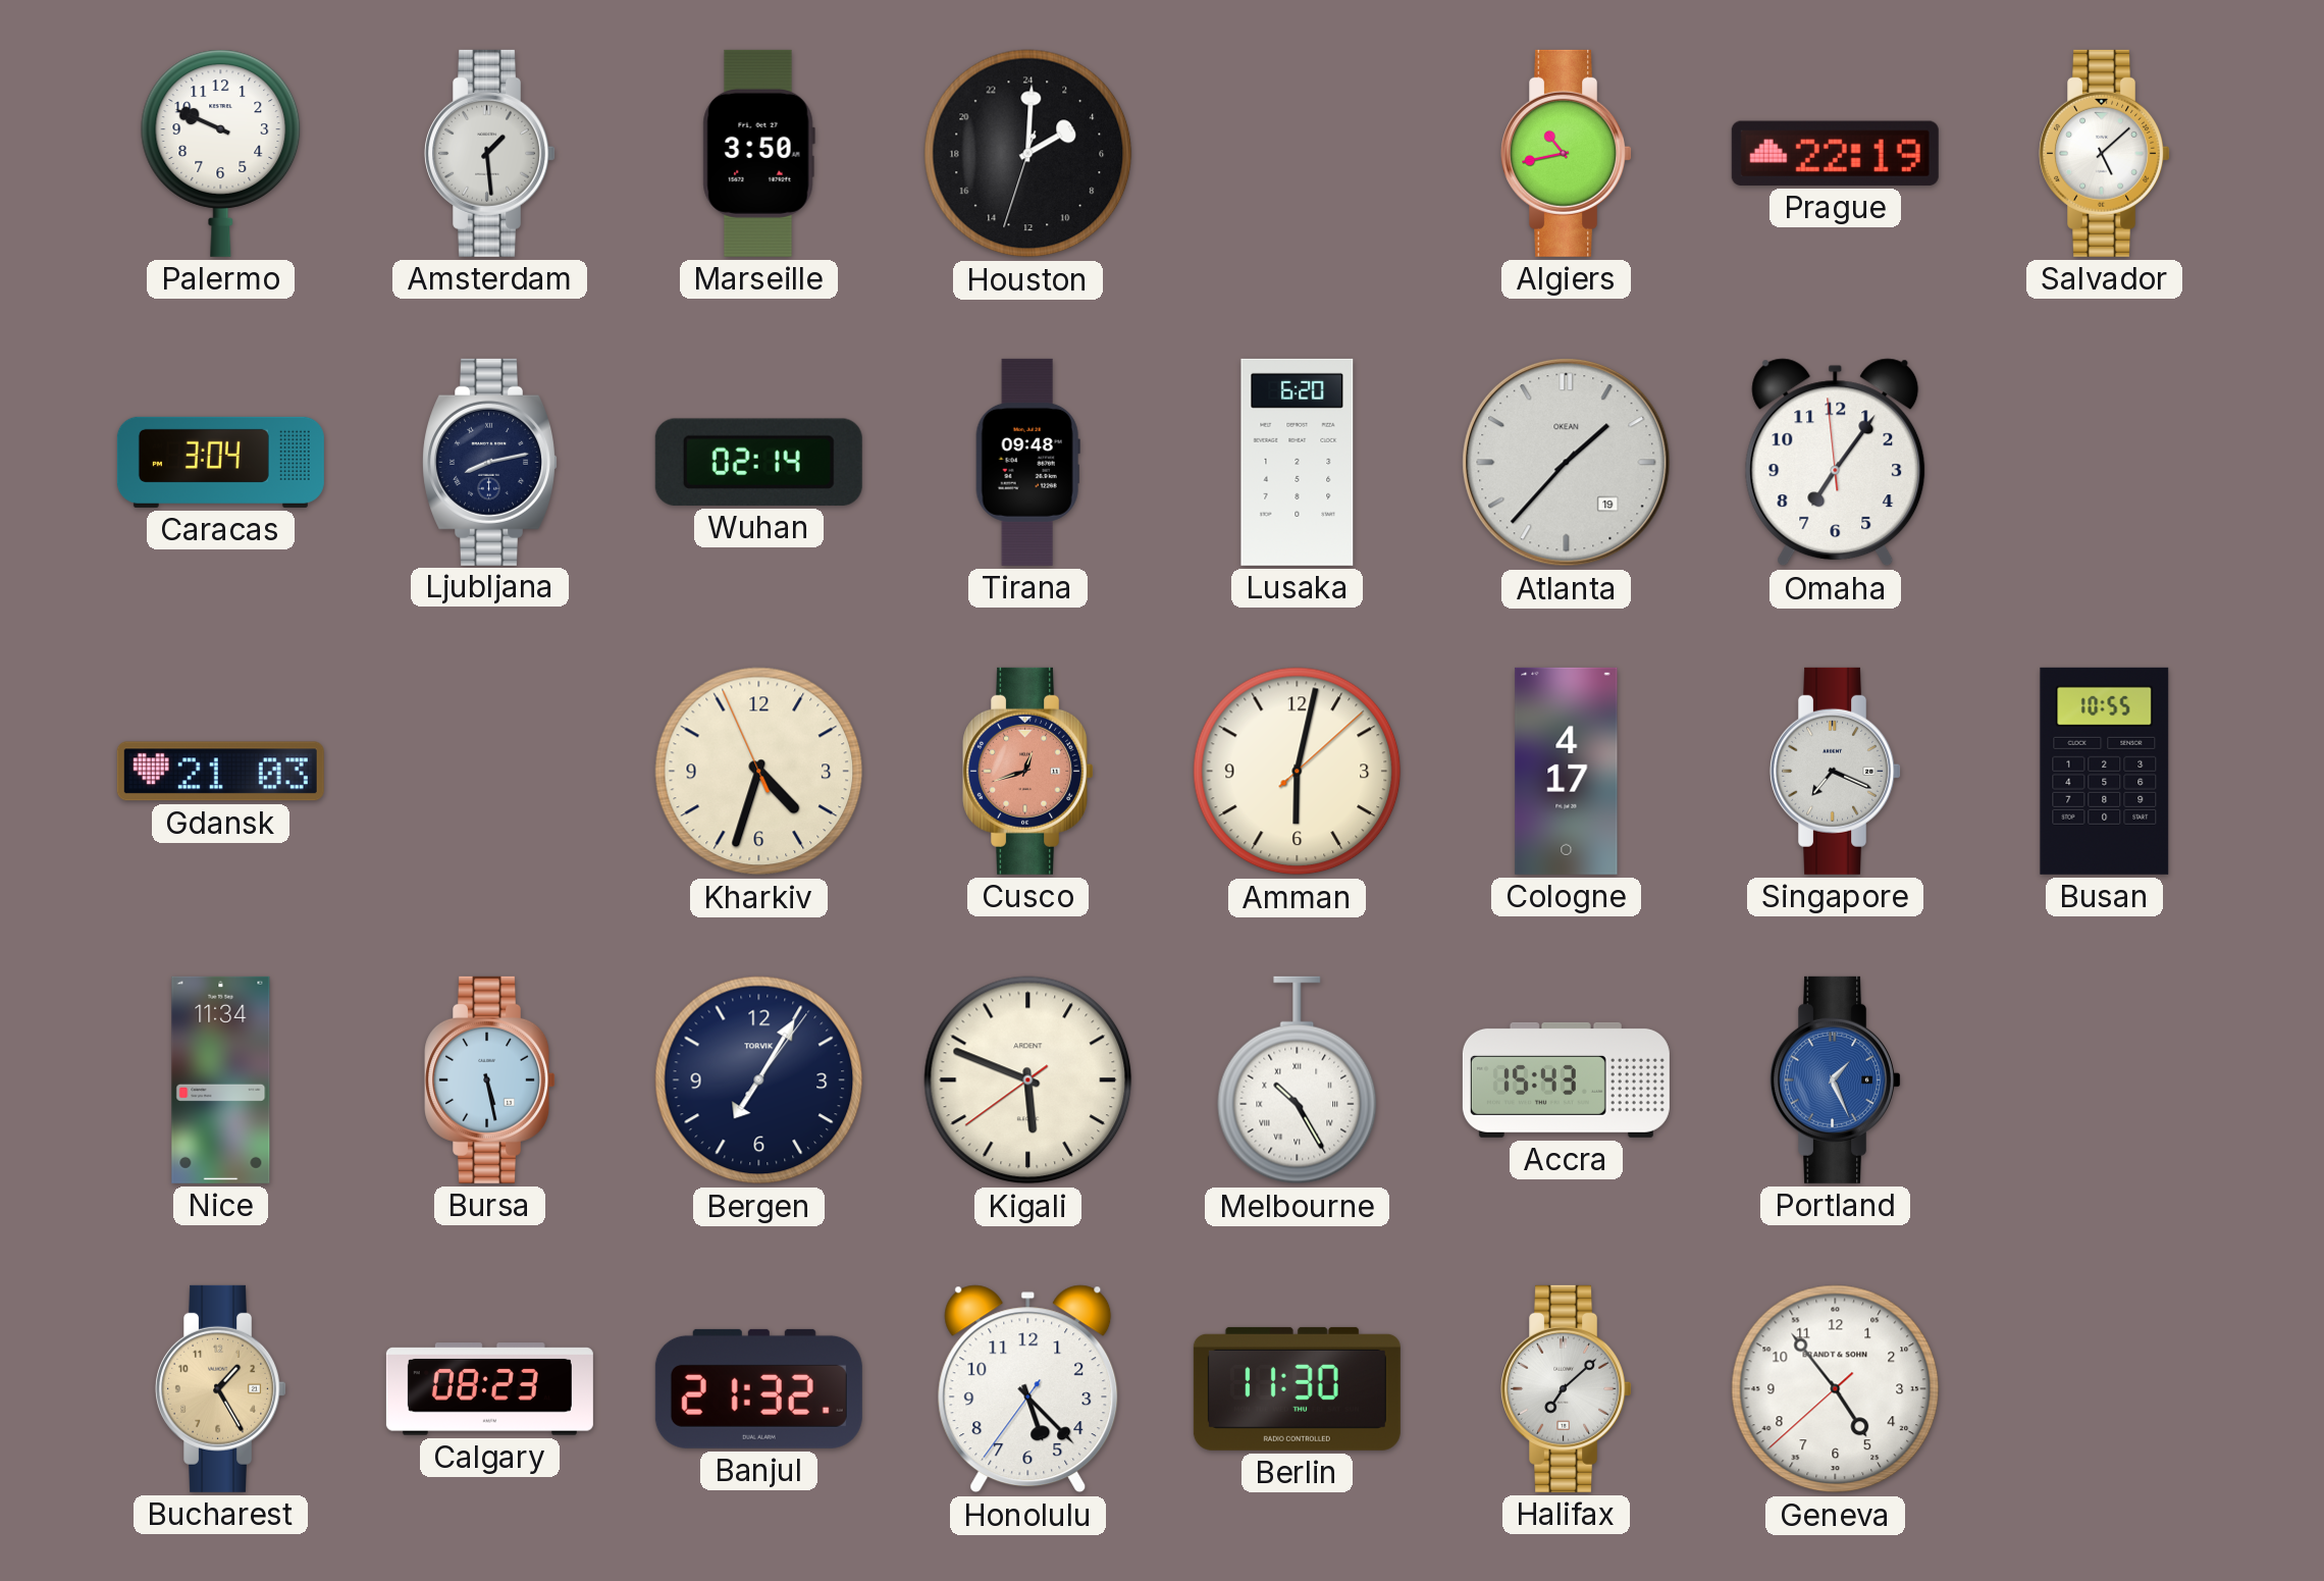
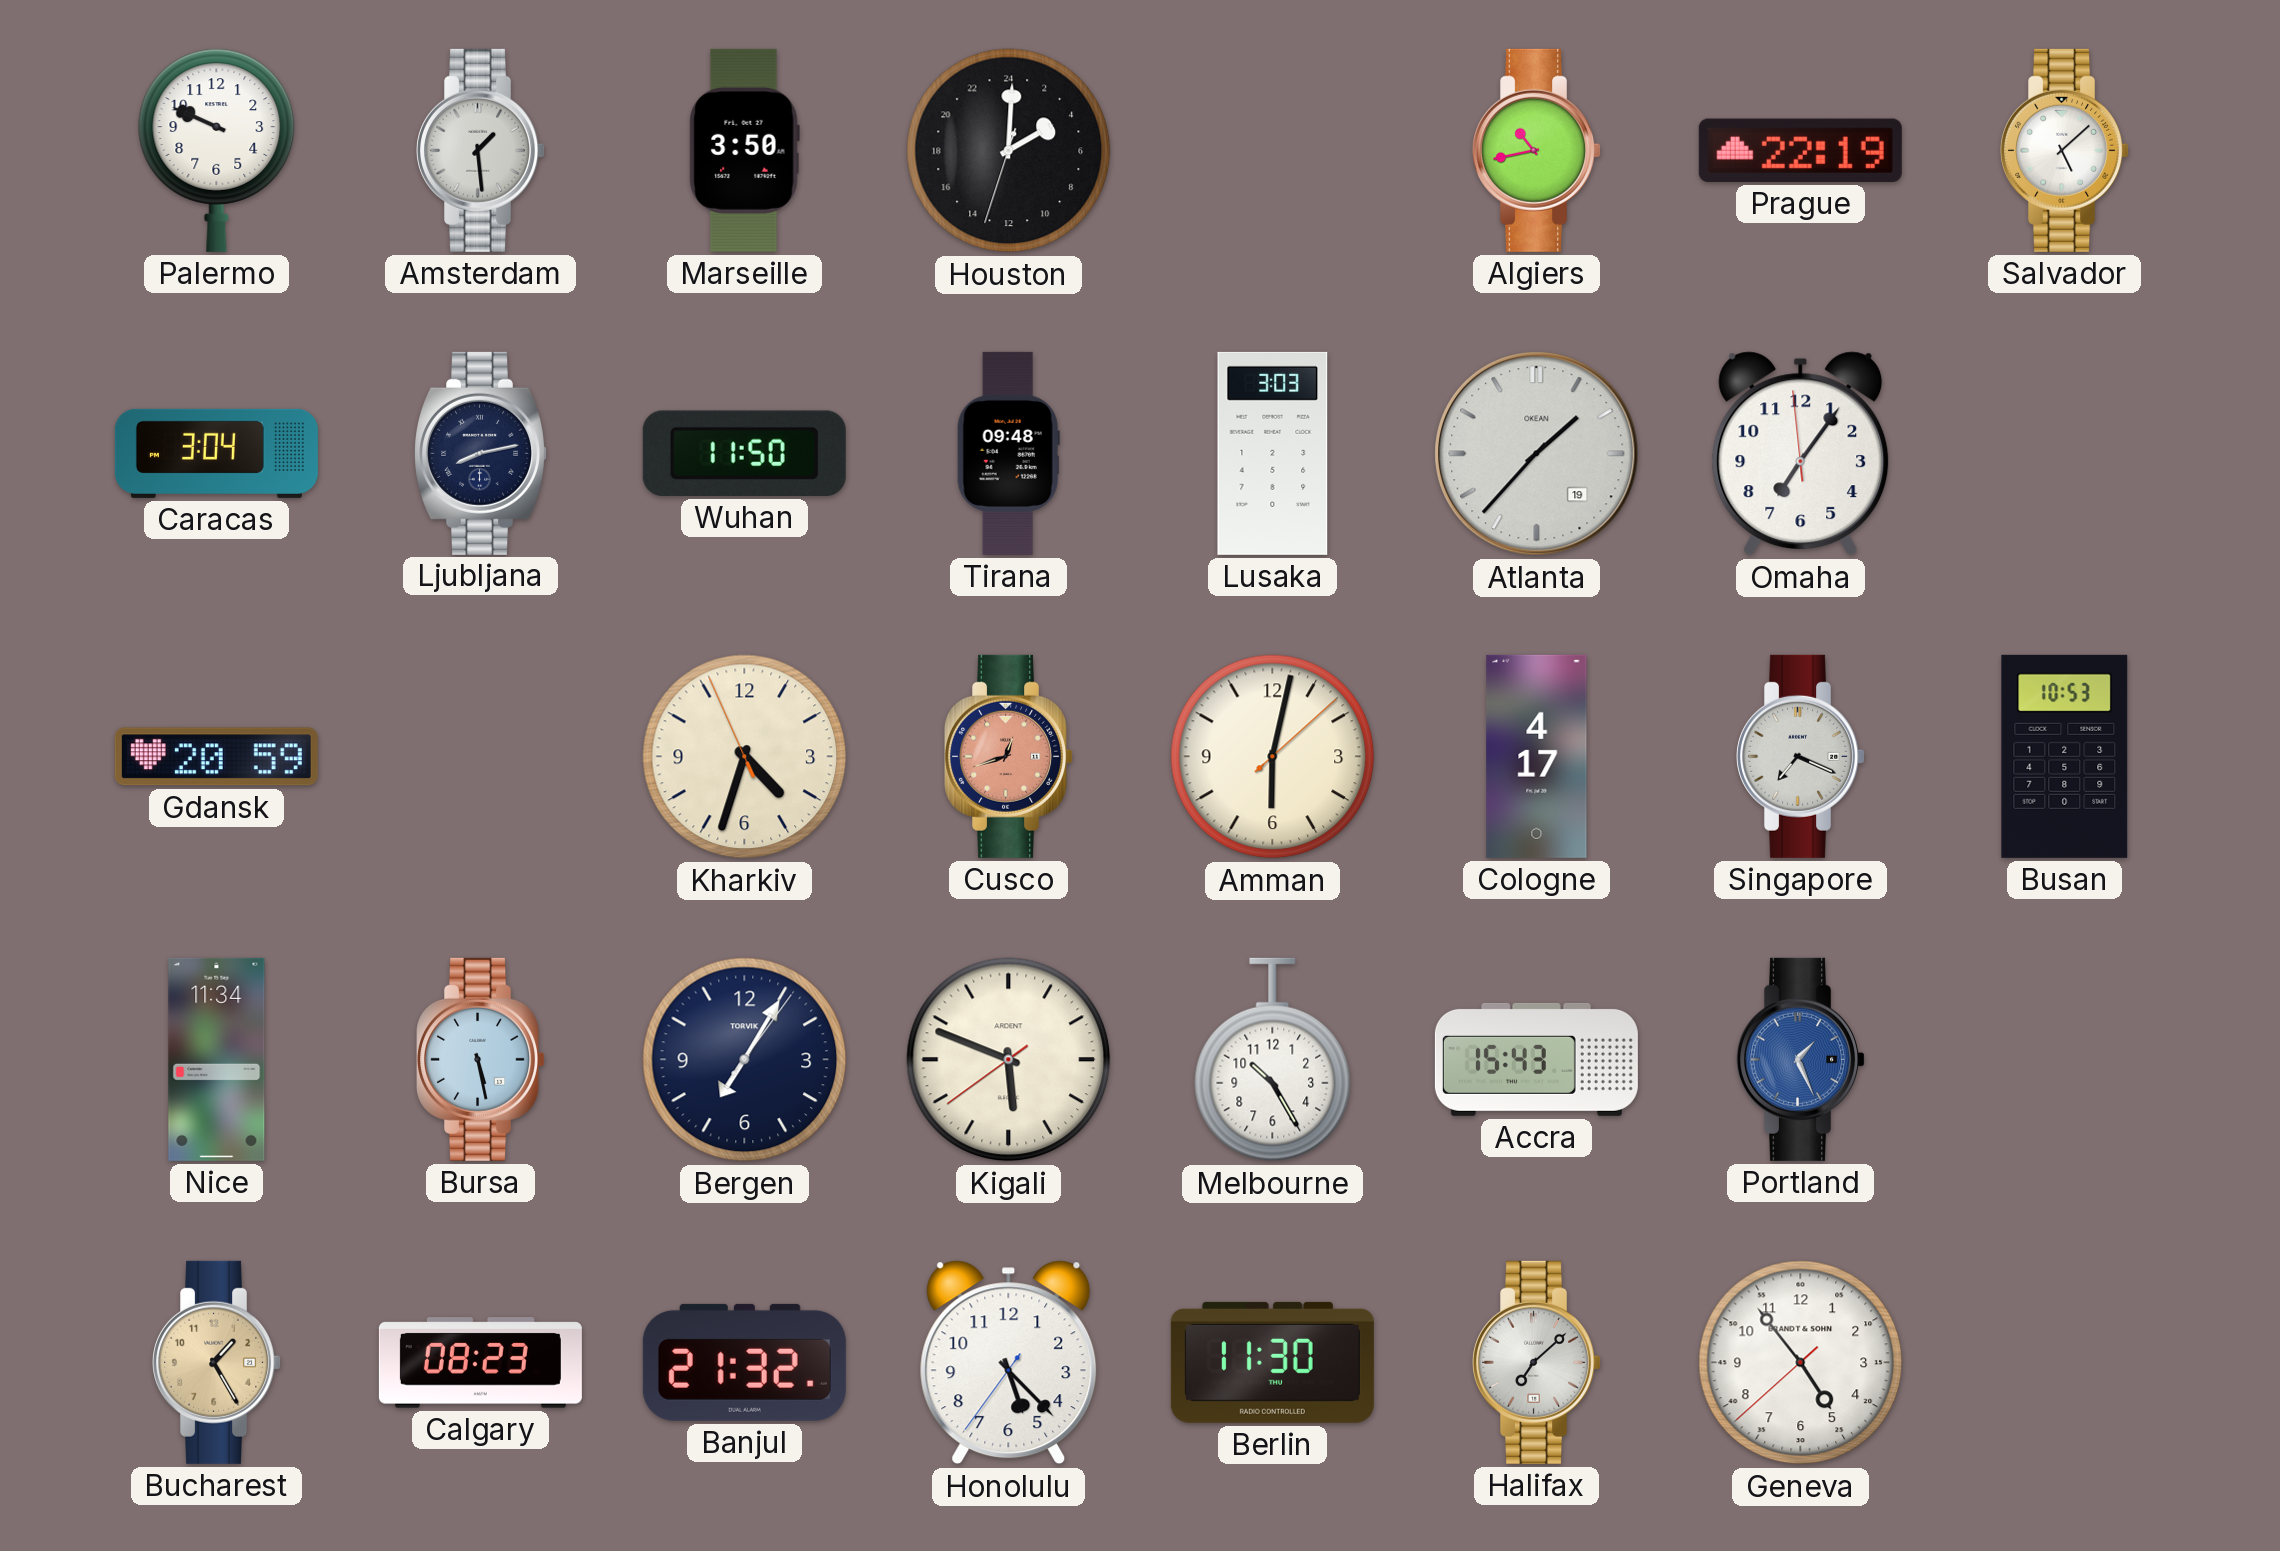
Wuhan: 02:14 -> 11:50 (744, 453)
Lusaka: 6:20 -> 3:03 (1273, 453)
Gdansk: 21:03 -> 20:59 (216, 757)
Busan: 10:55 -> 10:53 (2065, 756)
Melbourne numerals: Roman -> Arabic (1273, 1060)
